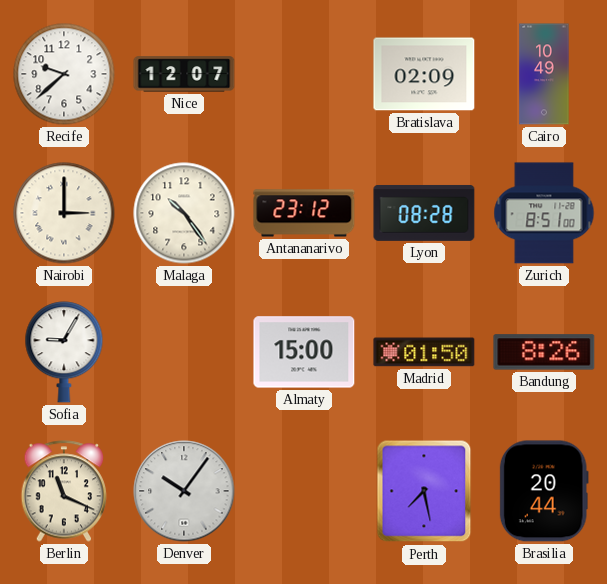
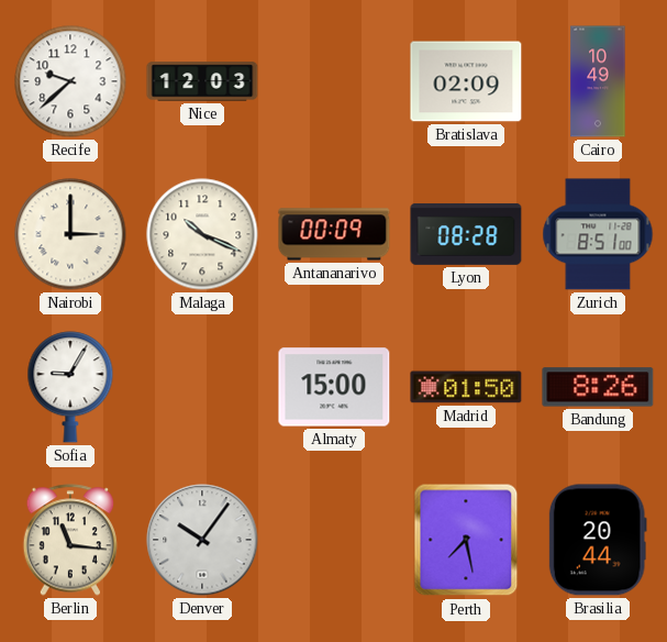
Nice: 12:07 -> 12:03 (202, 81)
Malaga: 10:24 -> 10:19 (202, 234)
Antananarivo: 23:12 -> 00:09 (334, 234)
Berlin: 11:19 -> 11:16 (70, 540)
